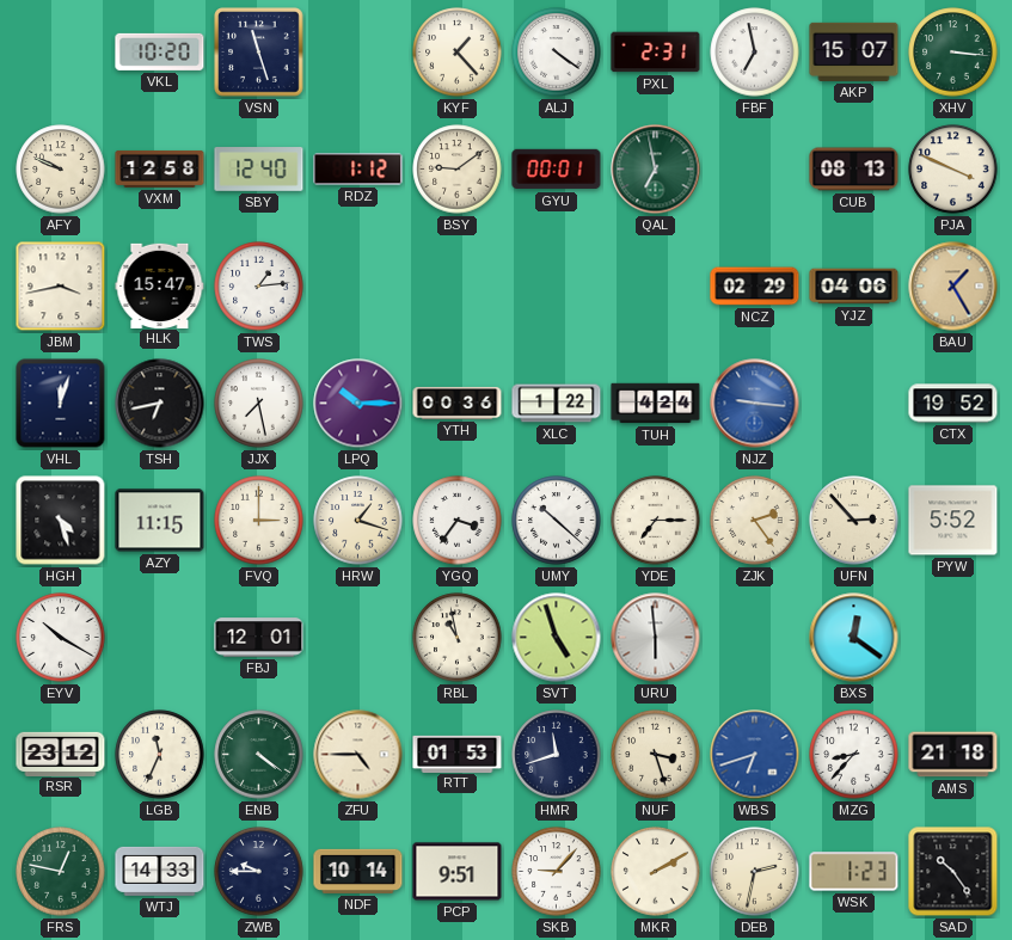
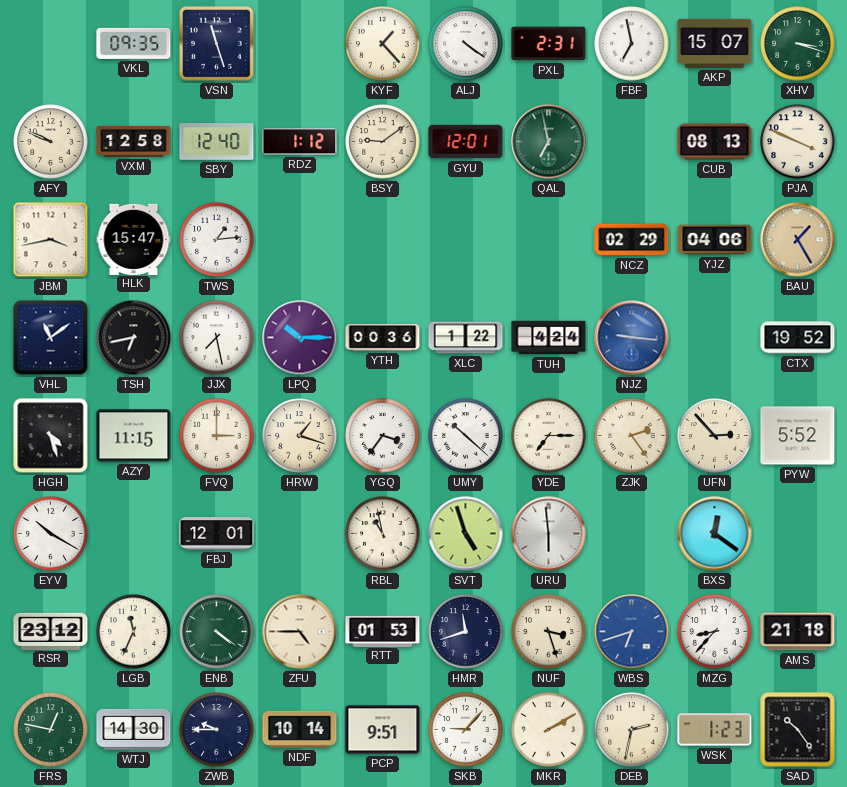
VKL: 10:20 -> 09:35 (134, 43)
XHV: 3:16 -> 3:18 (798, 44)
GYU: 00:01 -> 12:01 (466, 142)
VHL: 12:03 -> 11:09 (51, 338)
WTJ: 14:33 -> 14:30 (134, 729)
